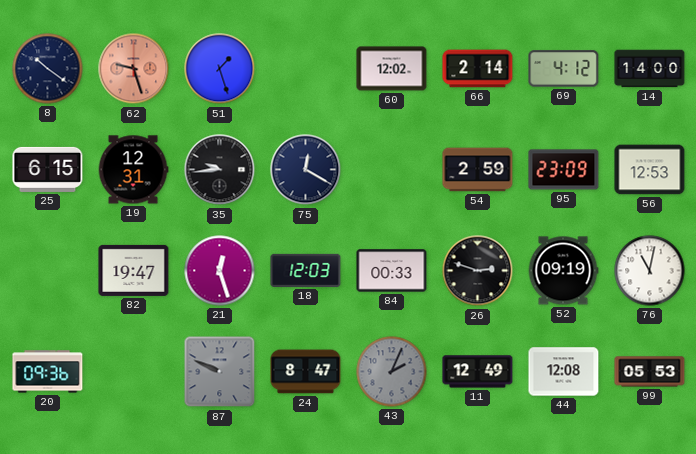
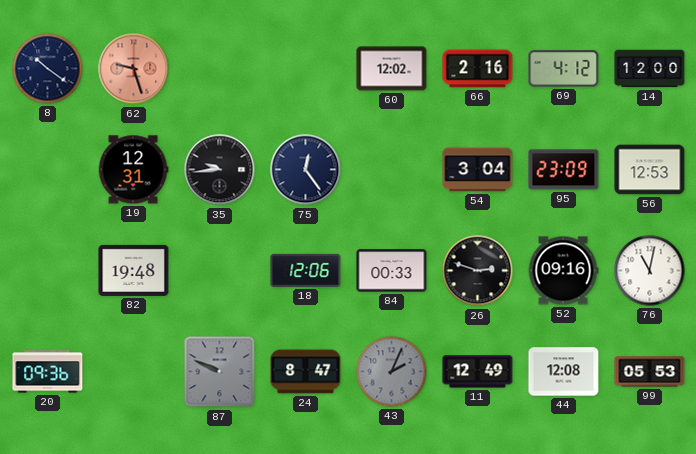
51: 1:27 -> none (220, 69)
66: 2:14 -> 2:16 (478, 69)
14: 14:00 -> 12:00 (650, 69)
25: 6:15 -> none (48, 169)
75: 12:20 -> 12:24 (306, 170)
54: 2:59 -> 3:04 (478, 170)
82: 19:47 -> 19:48 (134, 270)
21: 12:27 -> none (220, 271)
18: 12:03 -> 12:06 (306, 270)
52: 09:19 -> 09:16 (563, 271)
